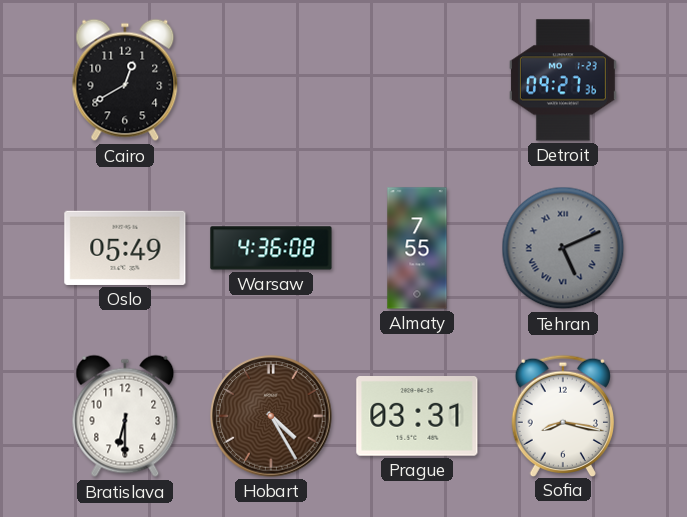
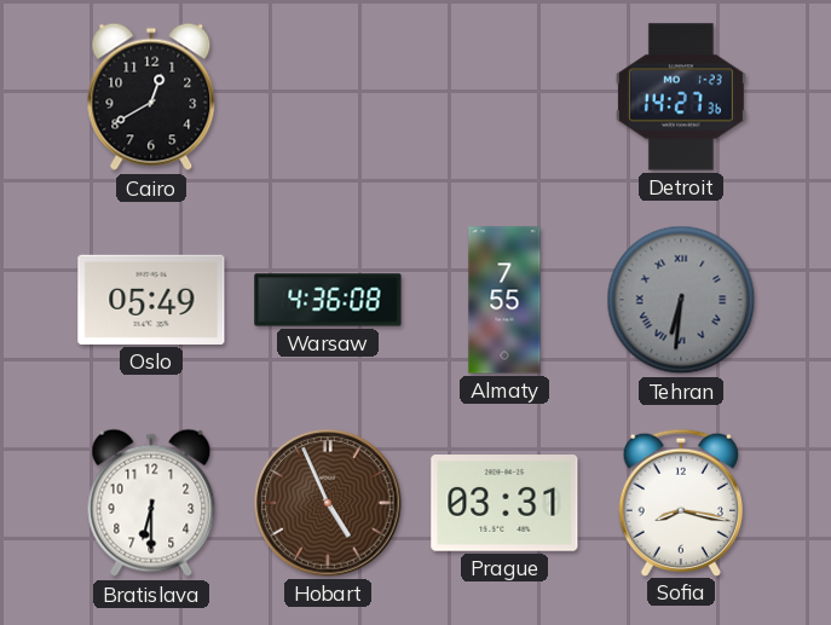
Detroit: 09:27 -> 14:27 (681, 97)
Tehran: 5:11 -> 6:31 (681, 300)
Hobart: 4:25 -> 4:56 (328, 503)
